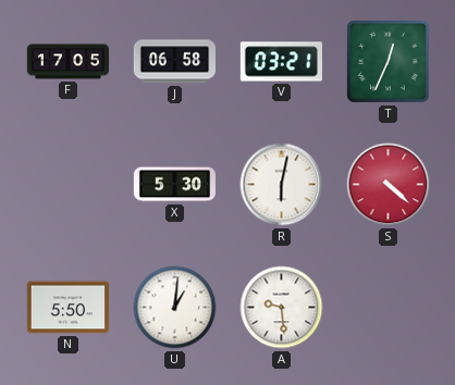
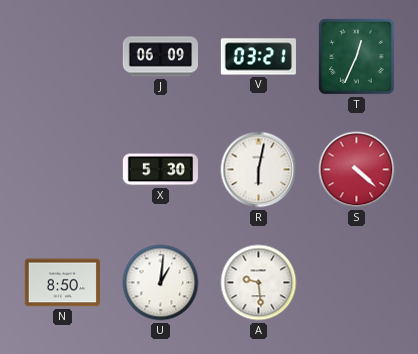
F: 17:05 -> none (67, 62)
J: 06:58 -> 06:09 (160, 57)
N: 5:50 -> 8:50 (62, 283)
